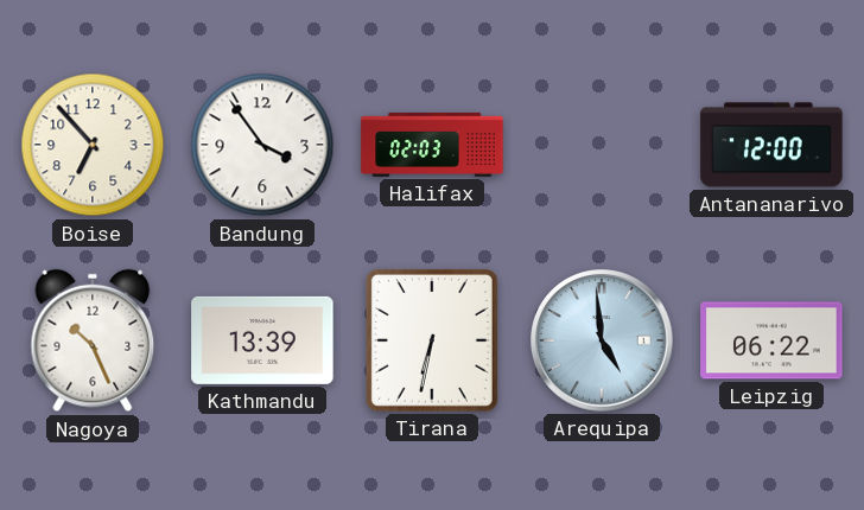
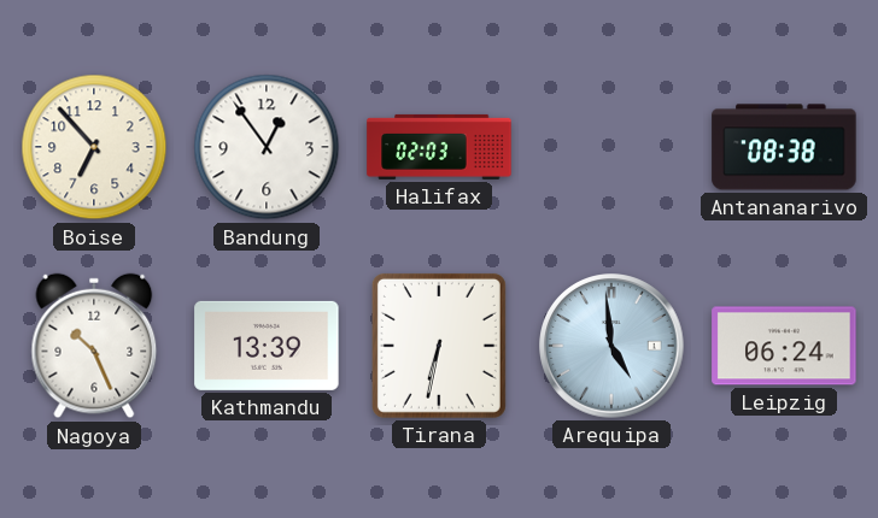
Bandung: 3:54 -> 12:54 (267, 147)
Antananarivo: 12:00 -> 08:38 (784, 147)
Leipzig: 06:22 -> 06:24 (784, 346)
